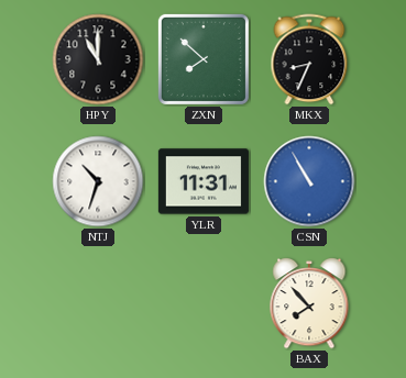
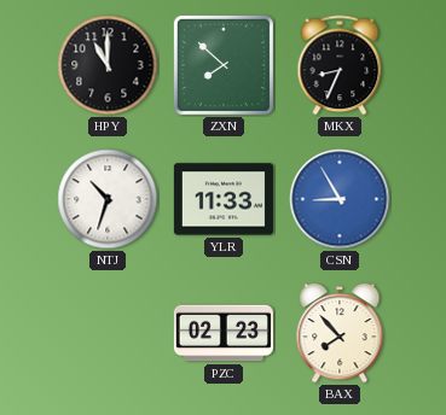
YLR: 11:31 -> 11:33 (224, 199)
CSN: 10:55 -> 8:55 (340, 199)
PZC: none -> 02:23 (224, 333)
